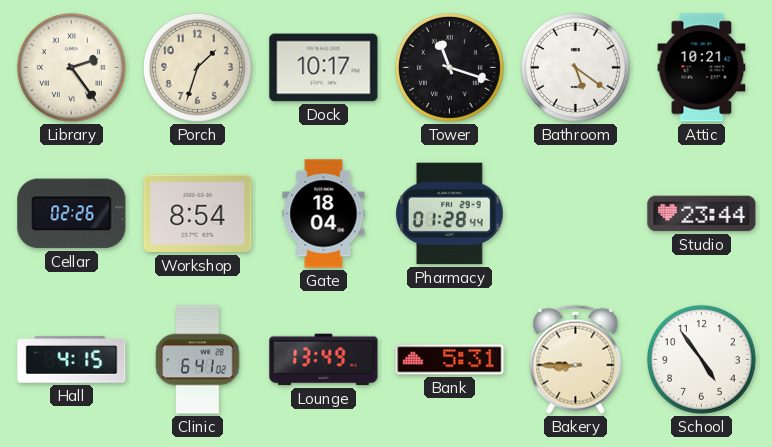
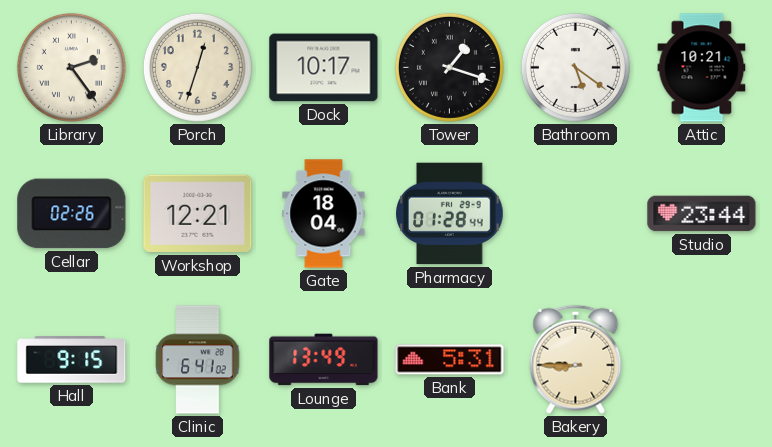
Porch: 1:33 -> 12:33 (197, 67)
Tower: 11:18 -> 1:18 (449, 67)
Workshop: 8:54 -> 12:21 (198, 214)
Hall: 4:15 -> 9:15 (72, 360)
School: 4:54 -> none (701, 359)
